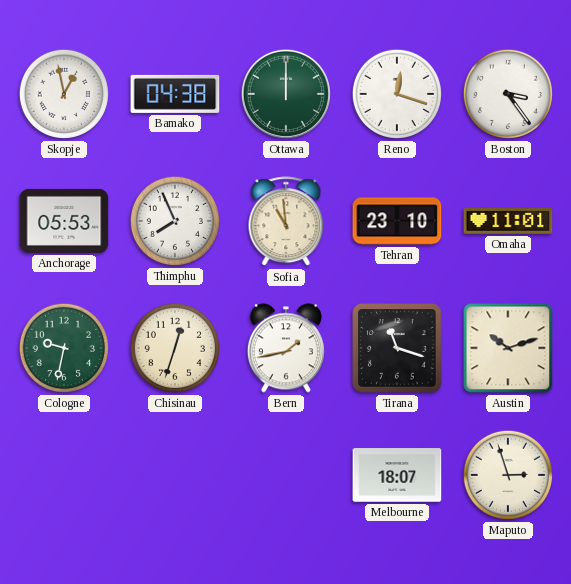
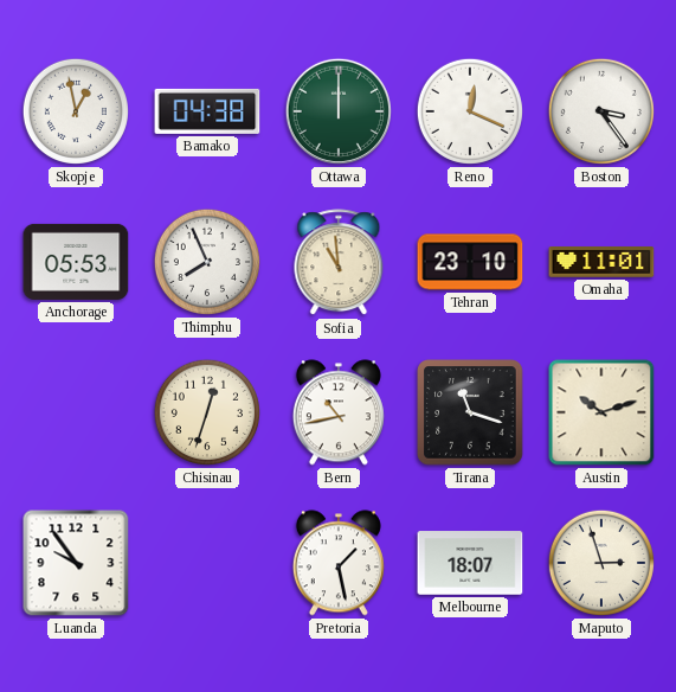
Reno: 12:18 -> 12:19 (470, 111)
Cologne: 9:32 -> none (64, 348)
Bern: 1:43 -> 10:43 (339, 412)
Luanda: none -> 9:54 (76, 563)
Pretoria: none -> 1:28 (339, 563)
